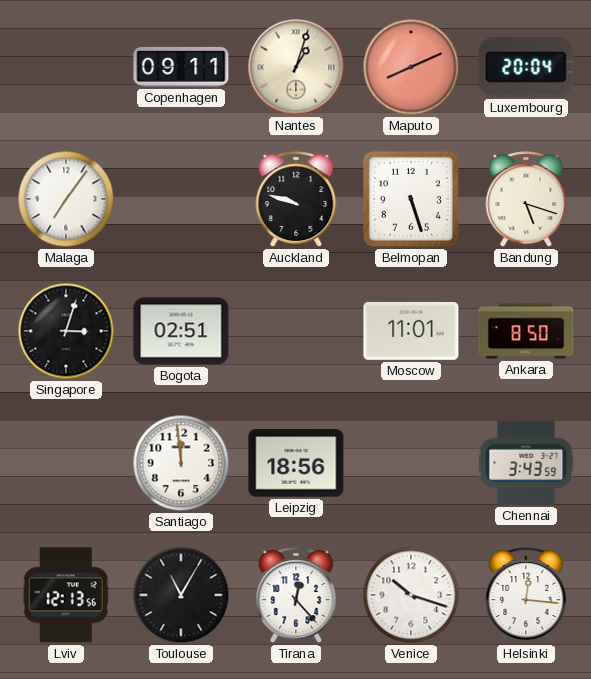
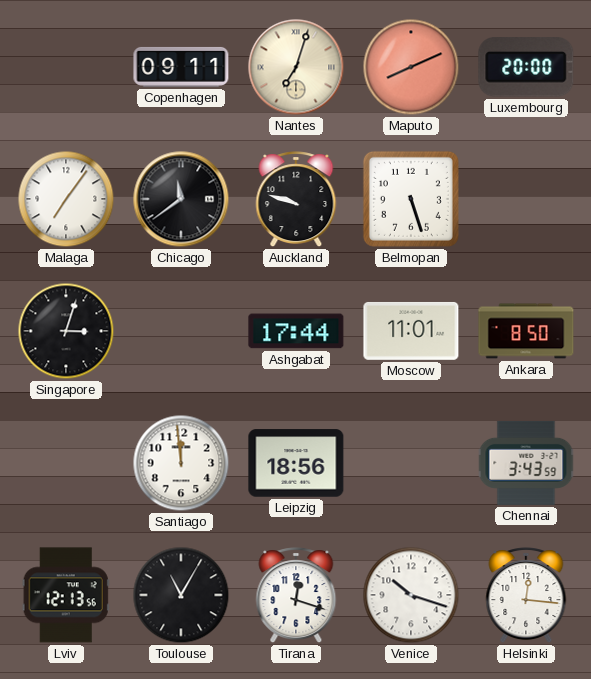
Nantes: 1:03 -> 7:03 (296, 67)
Luxembourg: 20:04 -> 20:00 (526, 67)
Chicago: none -> 11:39 (181, 199)
Bandung: 5:18 -> none (526, 200)
Bogota: 02:51 -> none (181, 331)
Ashgabat: none -> 17:44 (296, 331)
Tirana: 12:23 -> 12:18 (296, 596)
